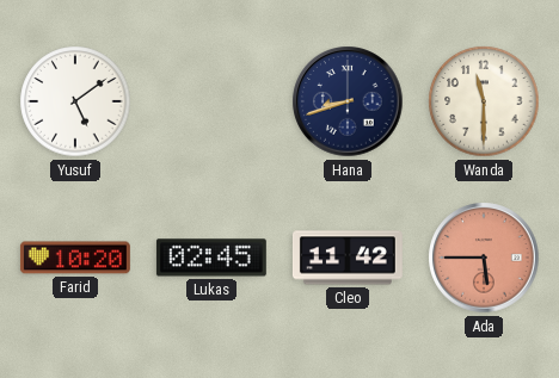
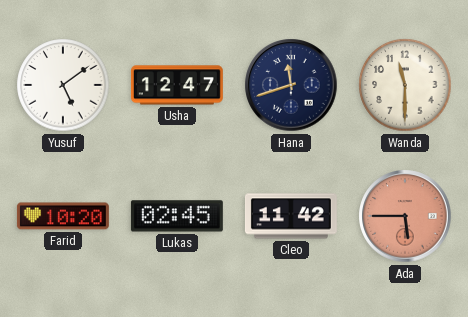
Usha: none -> 12:47 (177, 85)
Hana: 8:42 -> 11:42 (291, 85)
